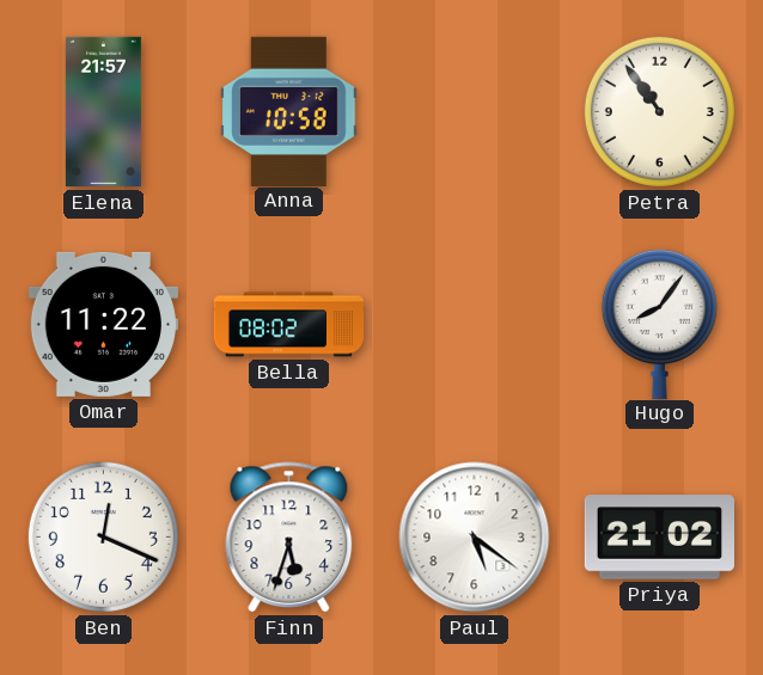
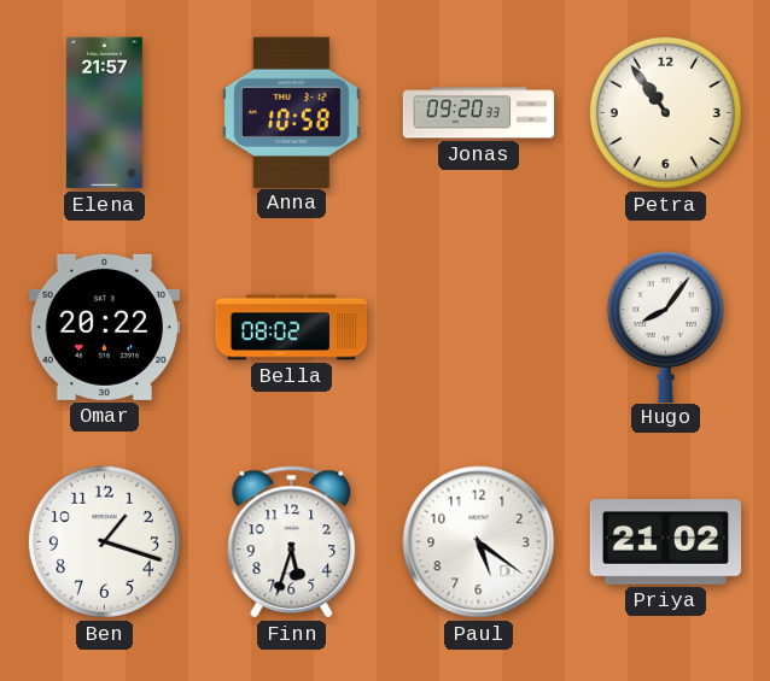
Jonas: none -> 09:20 (479, 113)
Omar: 11:22 -> 20:22 (104, 327)
Ben: 12:19 -> 1:18 (104, 541)
